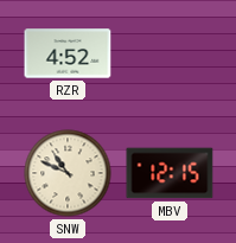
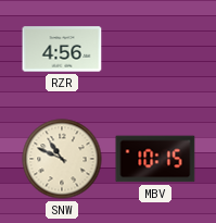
RZR: 4:52 -> 4:56 (62, 49)
MBV: 12:15 -> 10:15 (155, 159)
